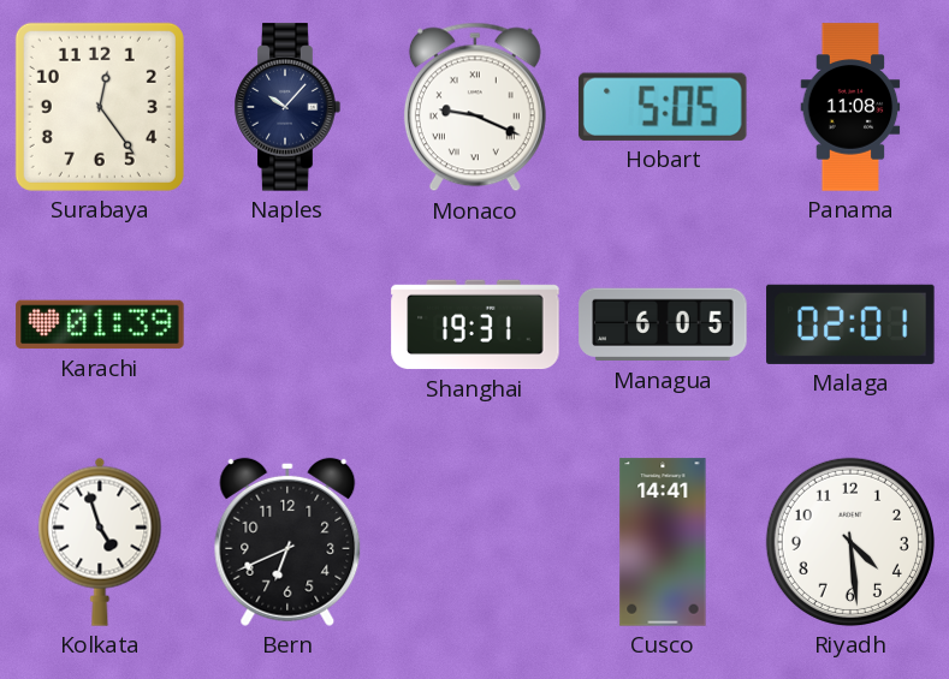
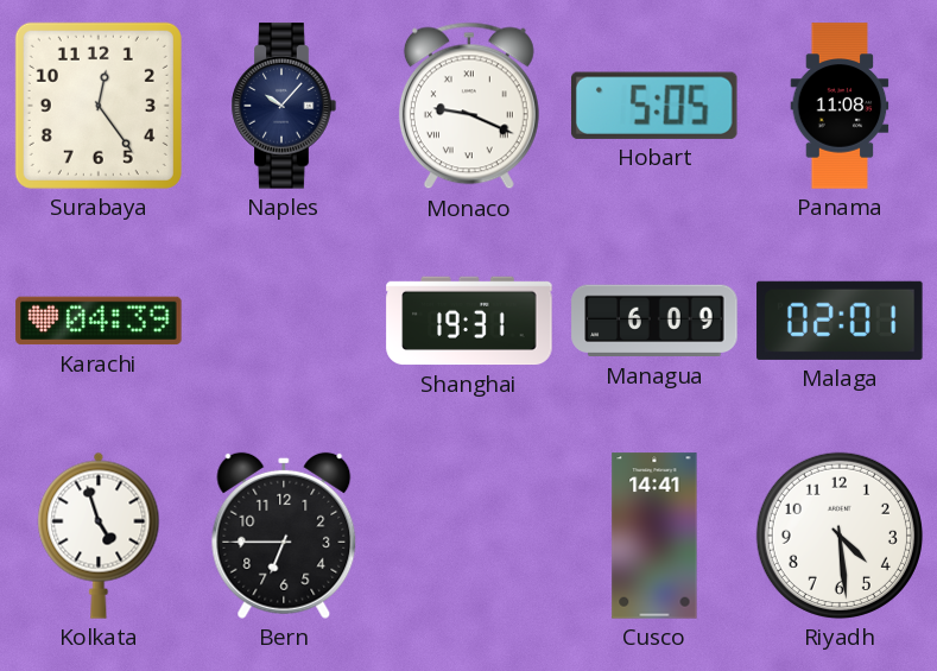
Karachi: 01:39 -> 04:39 (99, 321)
Managua: 6:05 -> 6:09 (654, 321)
Bern: 6:41 -> 6:45 (284, 536)
